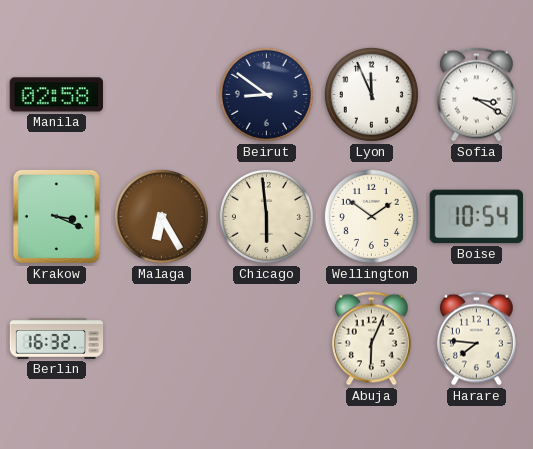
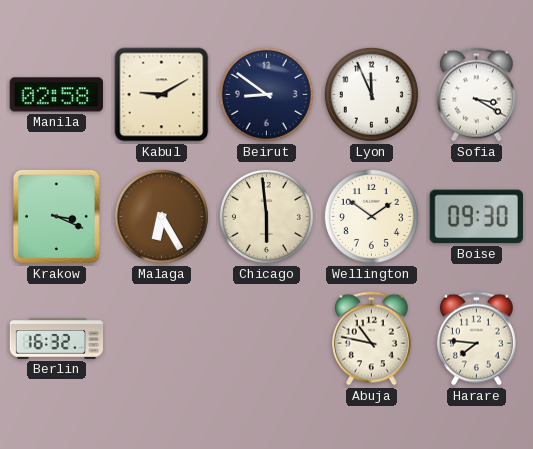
Kabul: none -> 9:10 (162, 95)
Boise: 10:54 -> 09:30 (476, 217)
Abuja: 6:04 -> 10:47 (371, 339)
